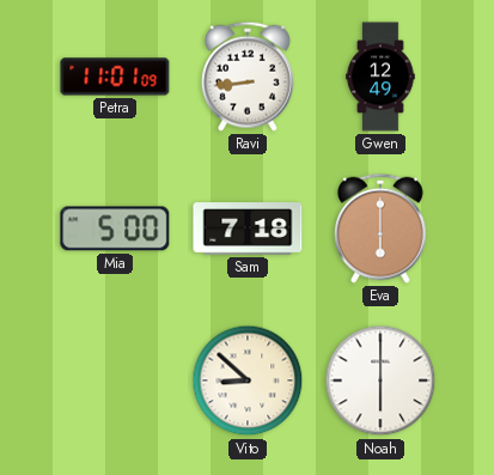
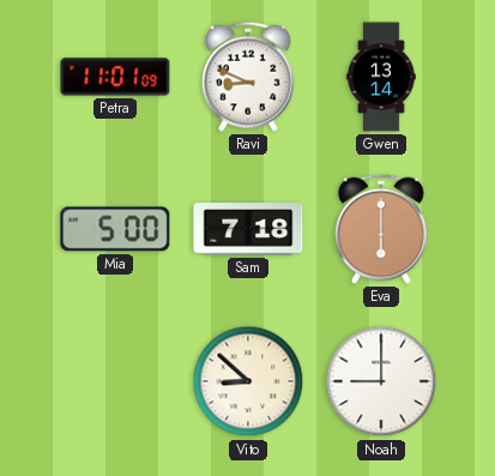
Ravi: 8:44 -> 8:49 (248, 77)
Gwen: 12:49 -> 13:14 (381, 77)
Noah: 6:00 -> 9:00 (381, 381)
